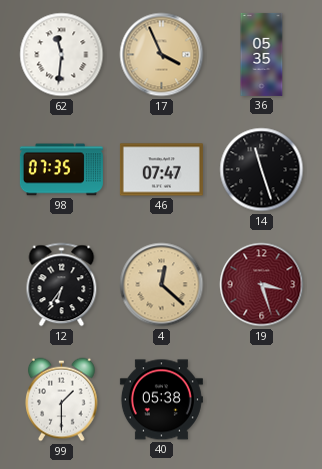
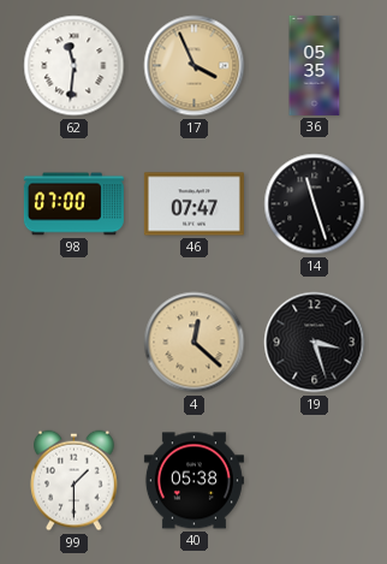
98: 07:35 -> 07:00 (73, 204)
12: 6:36 -> none (62, 285)
19 dial: burgundy -> black (315, 343)
